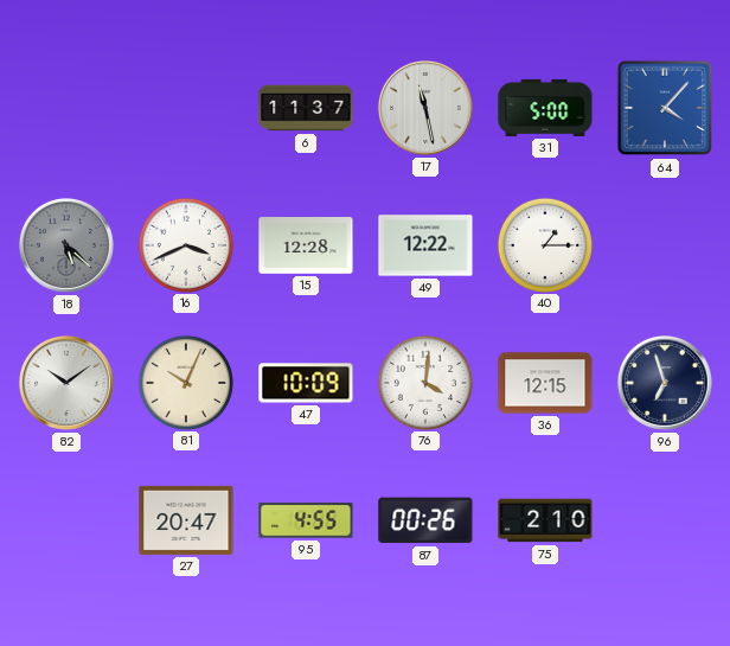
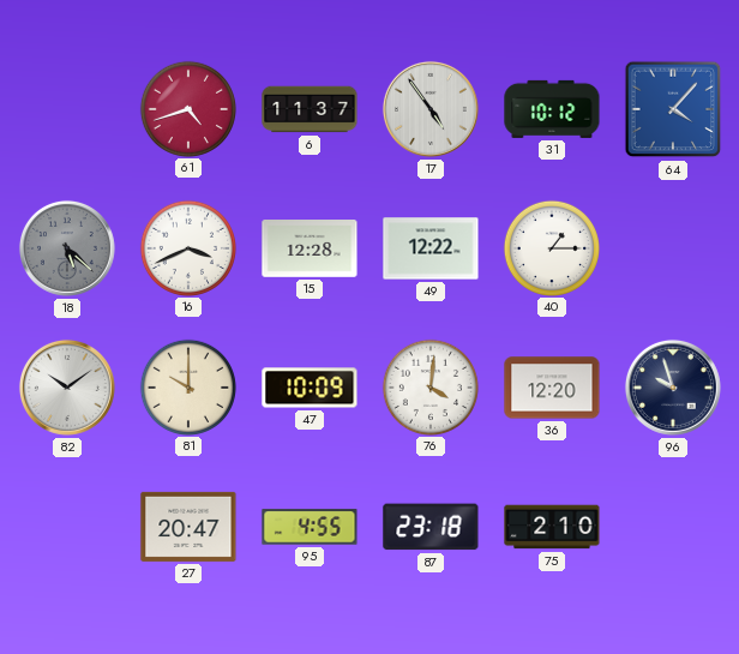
61: none -> 4:42 (187, 108)
17: 11:28 -> 4:54 (431, 109)
31: 5:00 -> 10:12 (552, 109)
81: 10:04 -> 10:00 (187, 386)
36: 12:15 -> 12:20 (552, 388)
96: 6:57 -> 9:57 (673, 388)
87: 00:26 -> 23:18 (431, 527)
